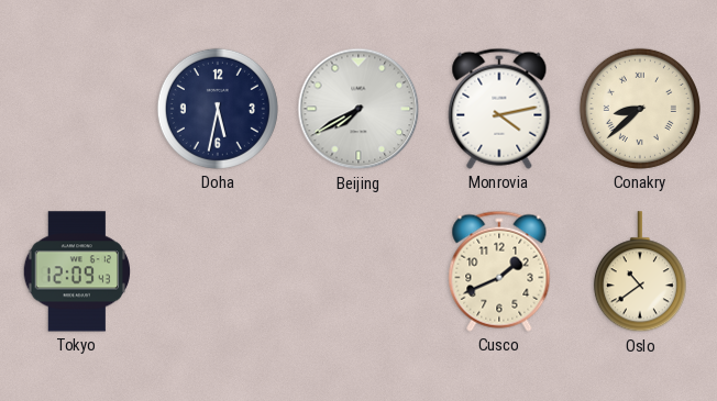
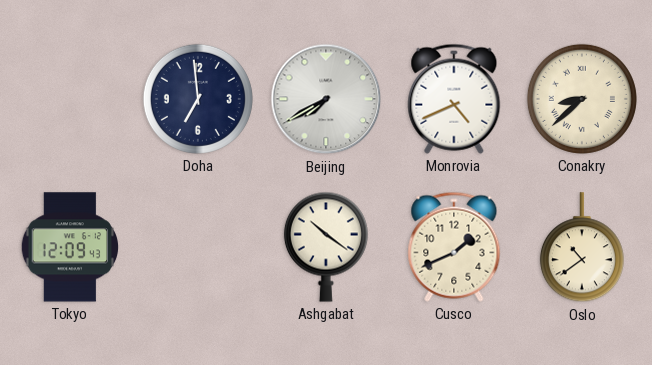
Doha: 5:32 -> 6:59 (198, 99)
Monrovia: 4:13 -> 4:41 (454, 99)
Ashgabat: none -> 10:21 (326, 247)
